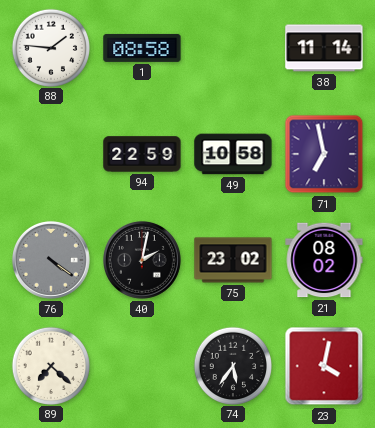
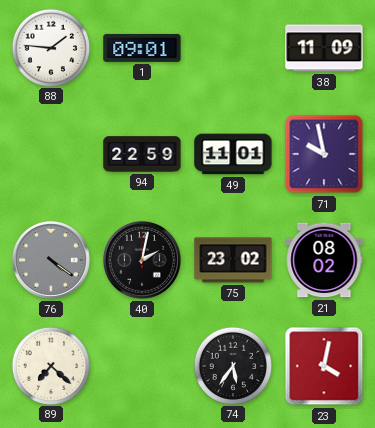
1: 08:58 -> 09:01 (142, 48)
38: 11:14 -> 11:09 (324, 48)
49: 10:58 -> 11:01 (233, 154)
71: 6:58 -> 9:58 (324, 154)
